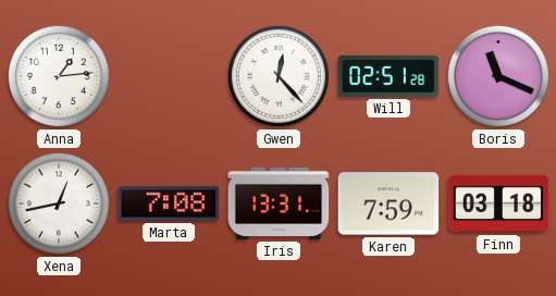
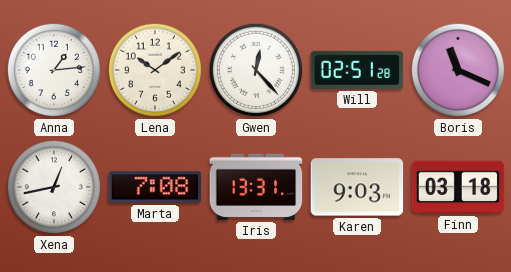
Lena: none -> 10:09 (155, 70)
Karen: 7:59 -> 9:03 (357, 187)
